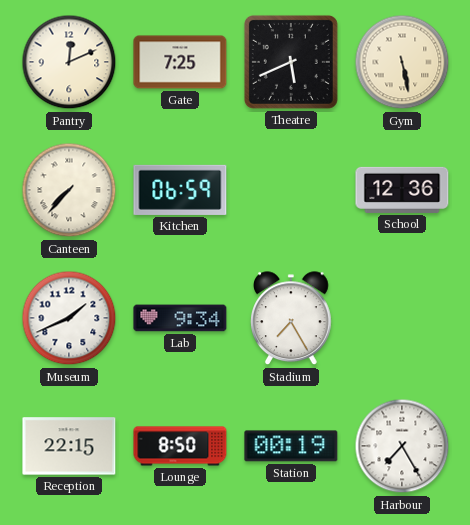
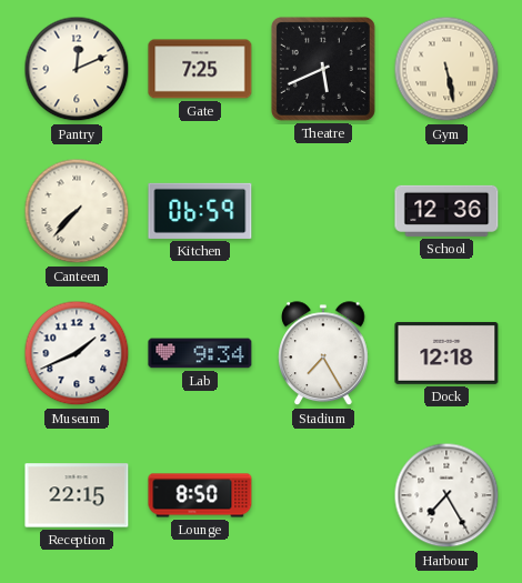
Dock: none -> 12:18 (446, 353)
Station: 00:19 -> none (291, 446)
